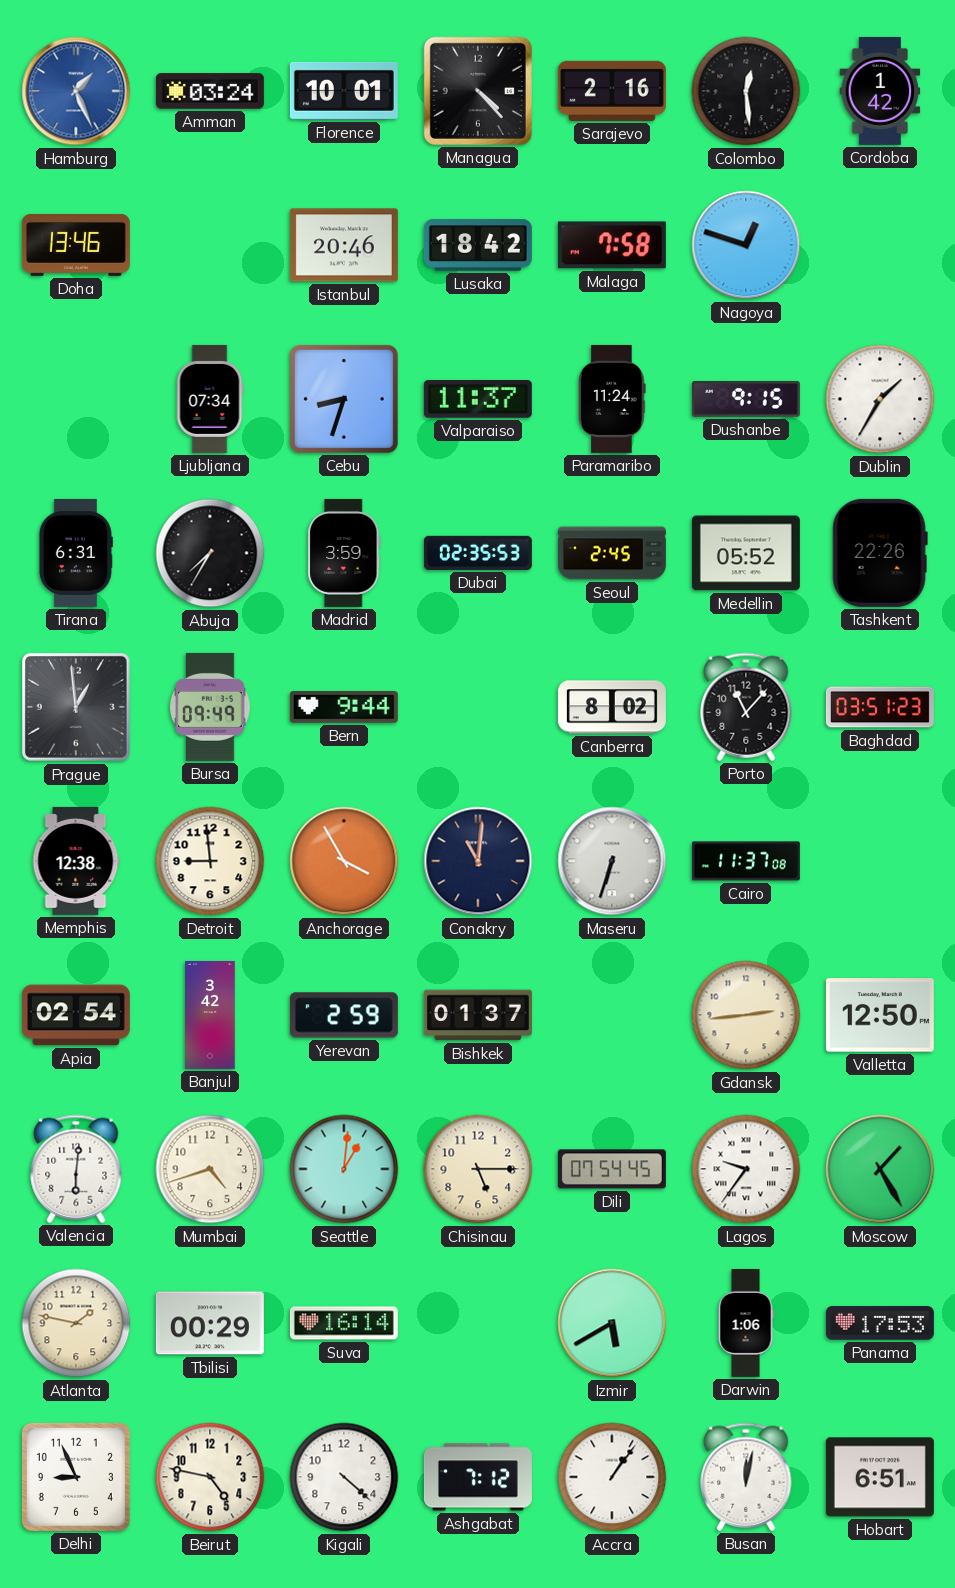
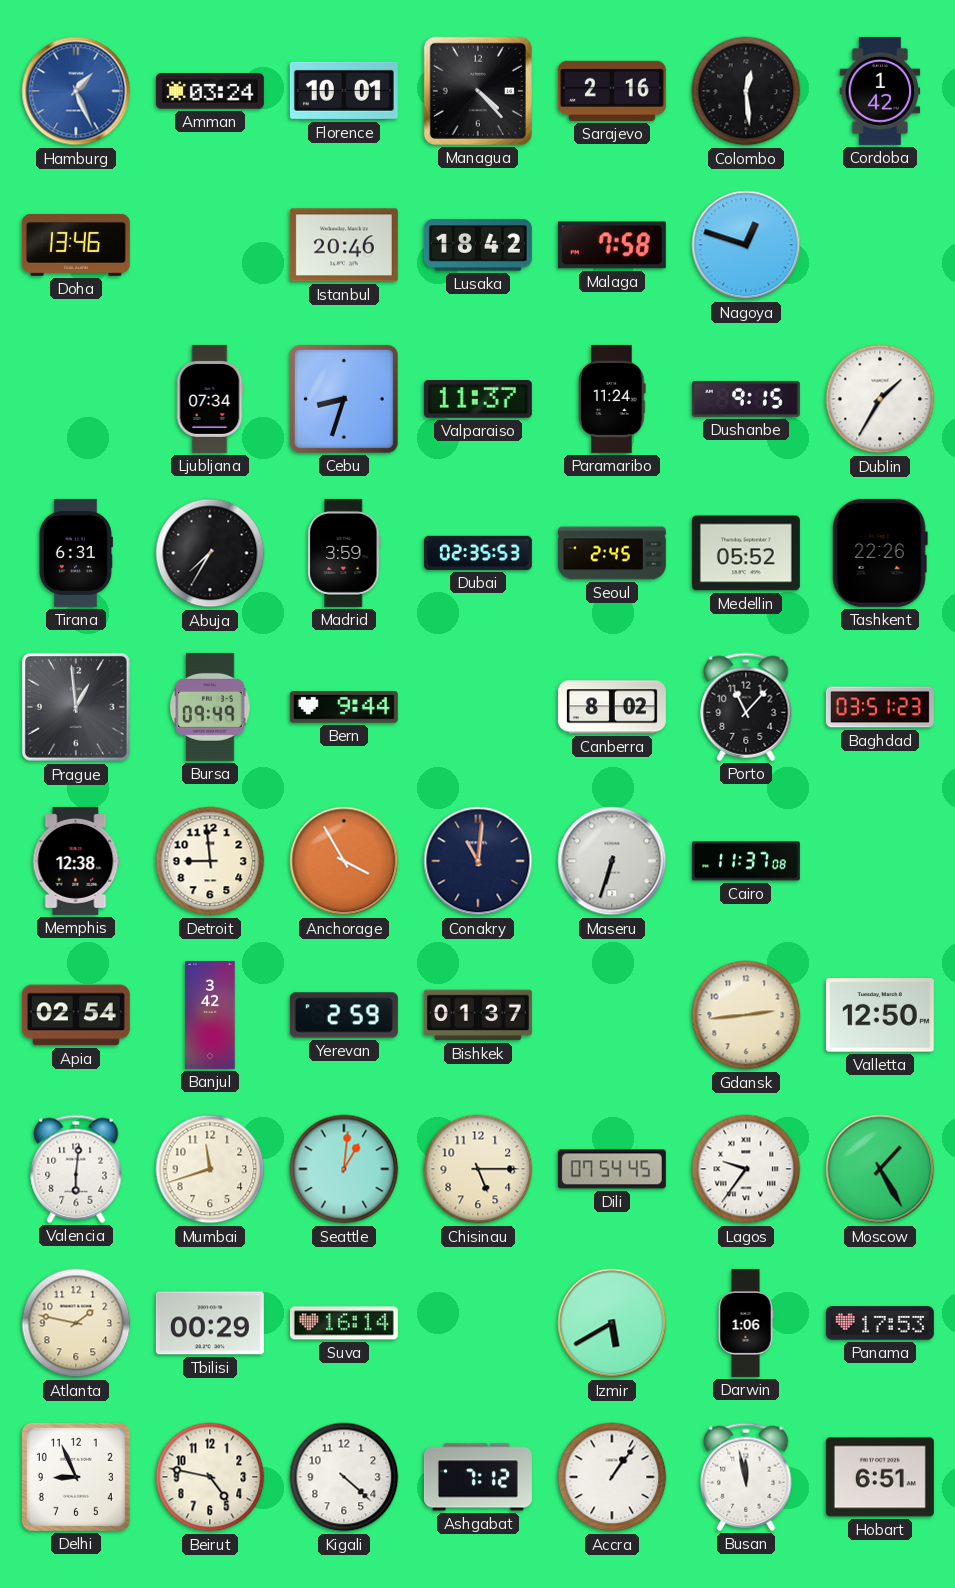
Mumbai: 4:42 -> 11:42 (210, 1169)
Busan: 12:02 -> 11:58 (746, 1477)
